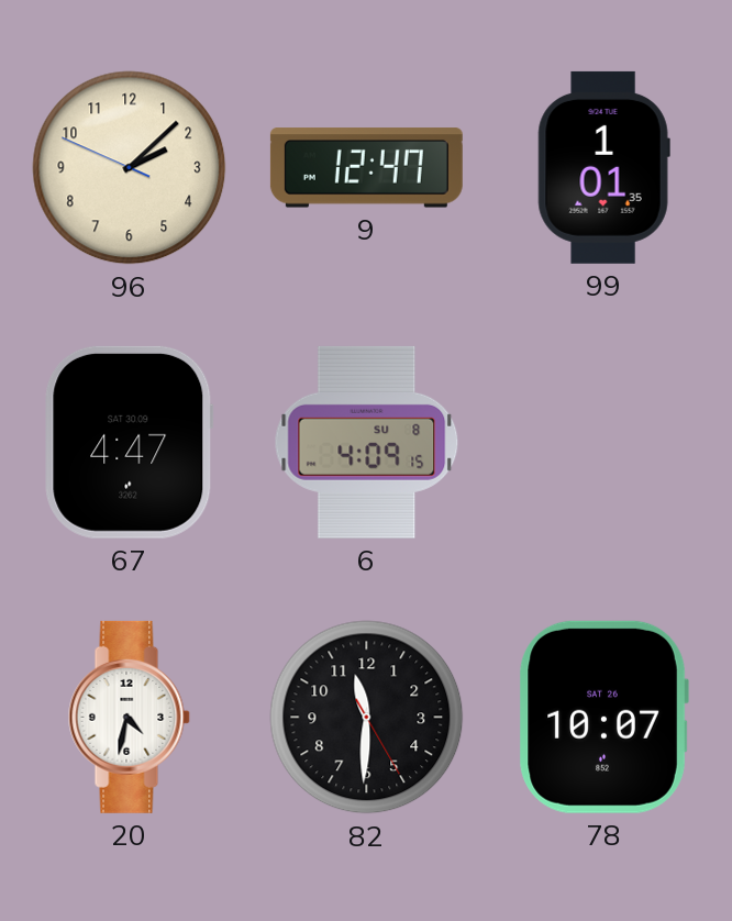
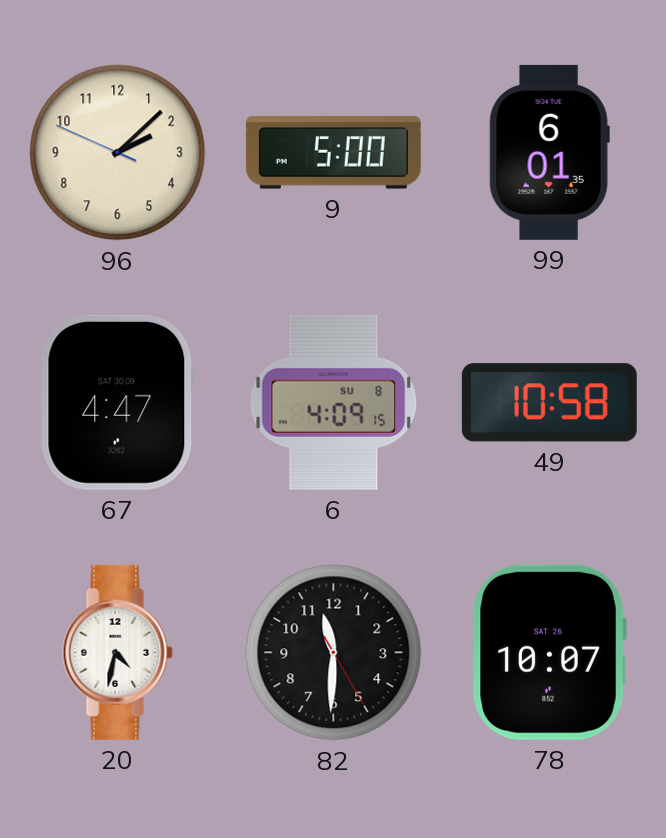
9: 12:47 -> 5:00 (333, 153)
99: 1:01 -> 6:01 (549, 152)
49: none -> 10:58 (549, 403)
